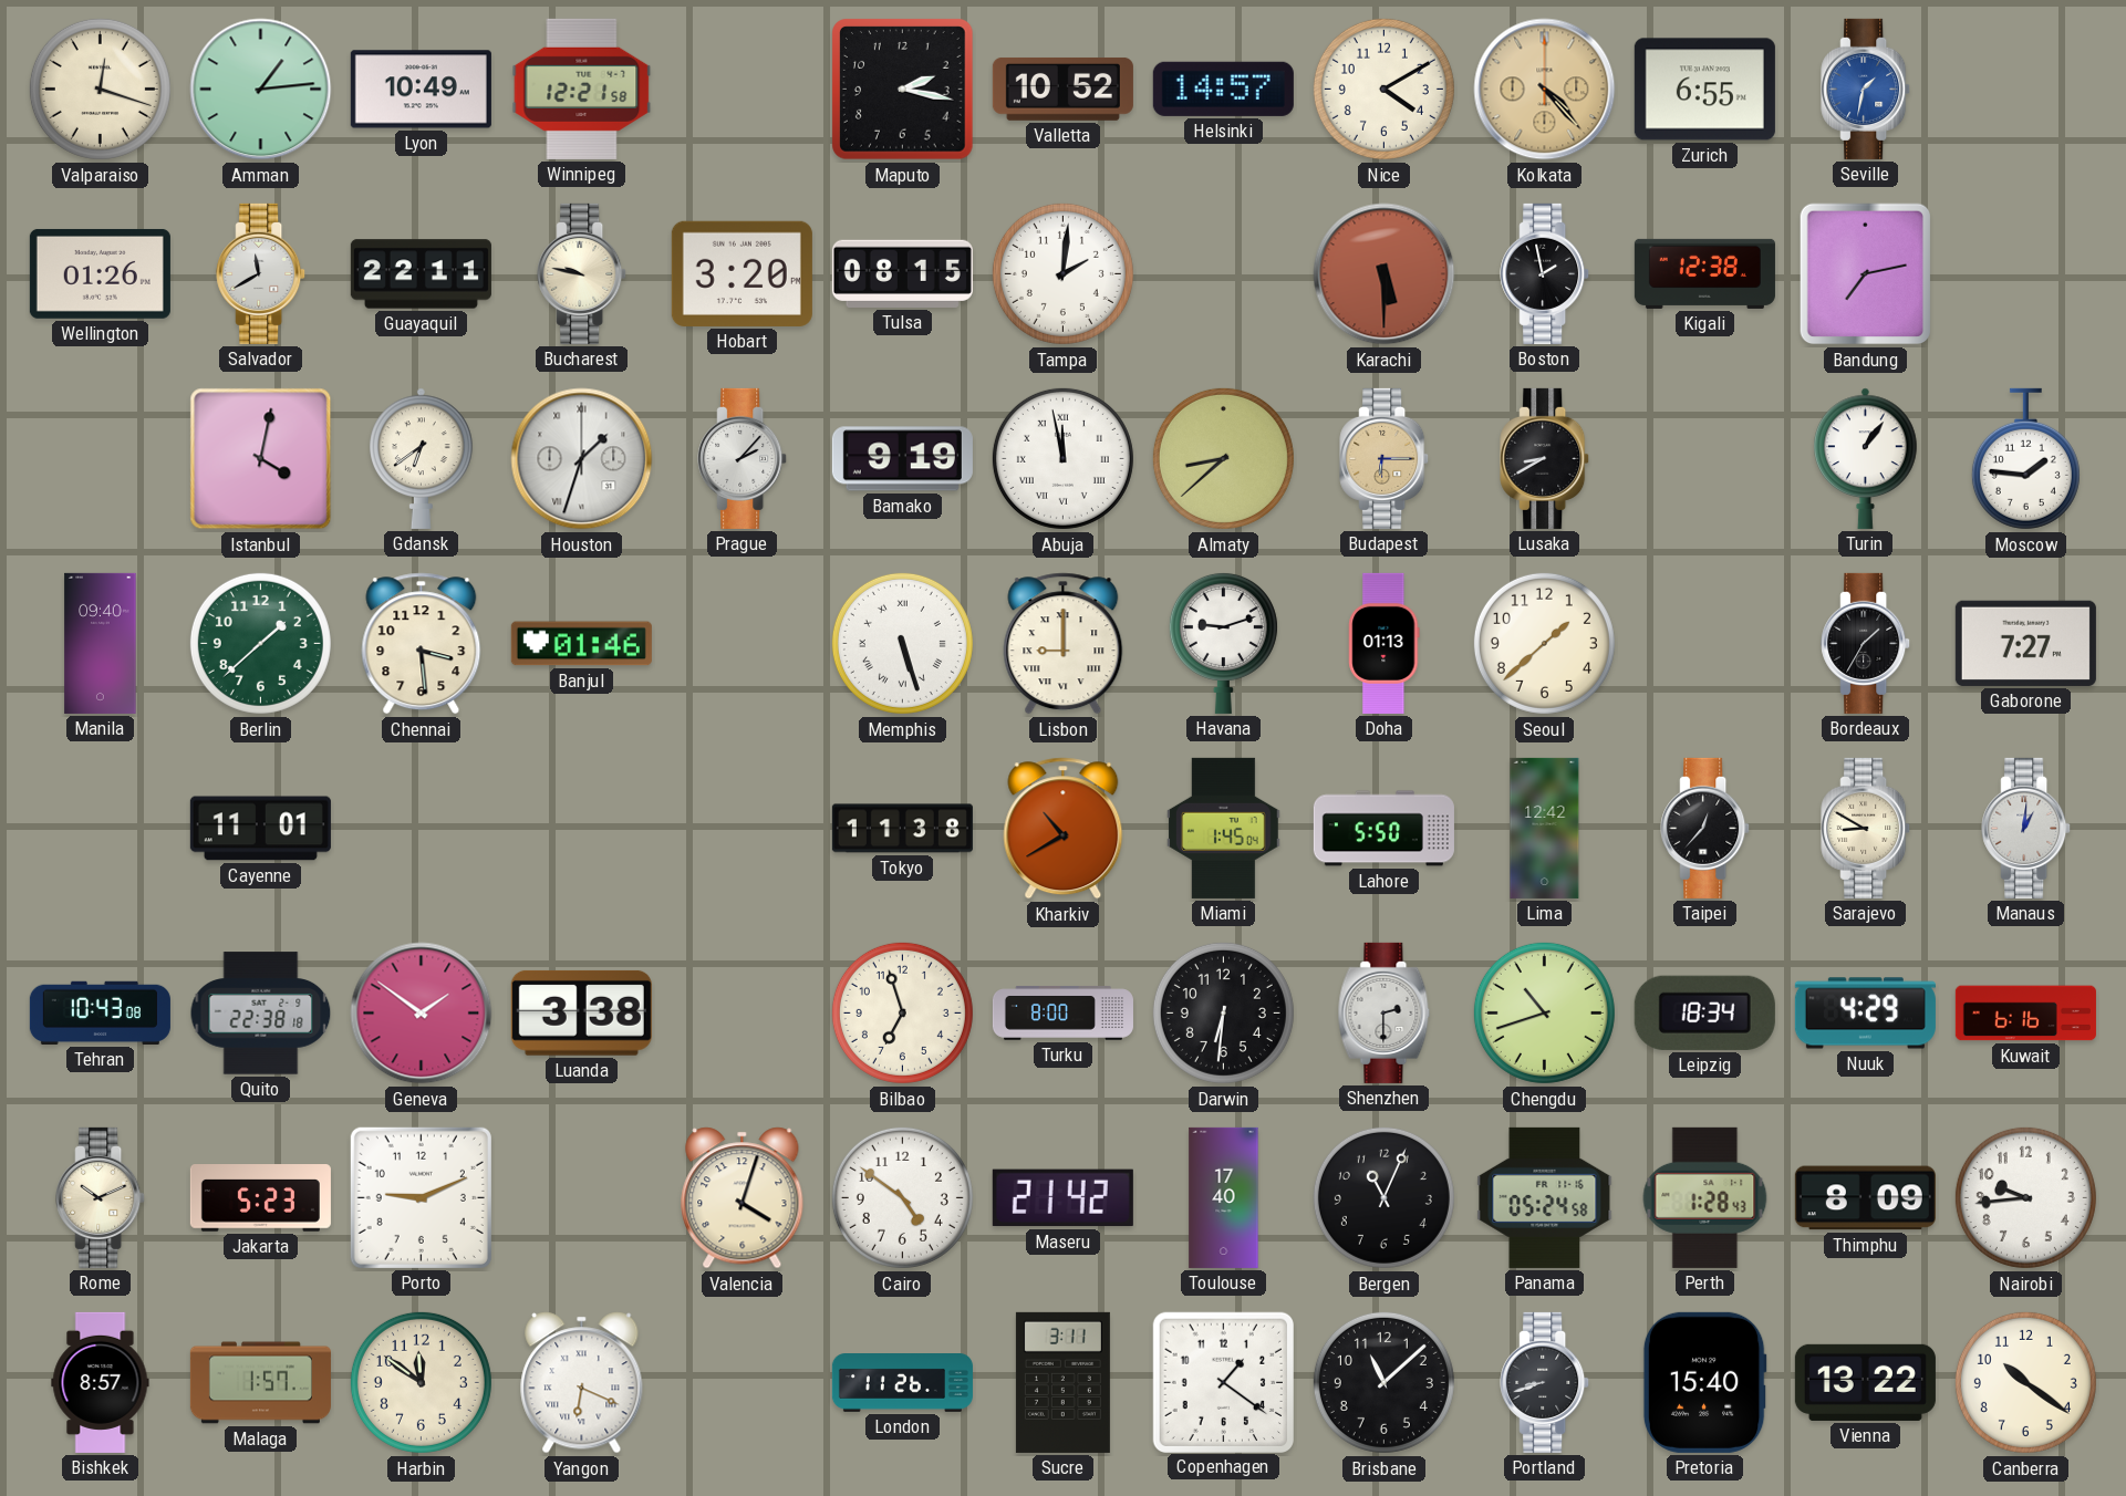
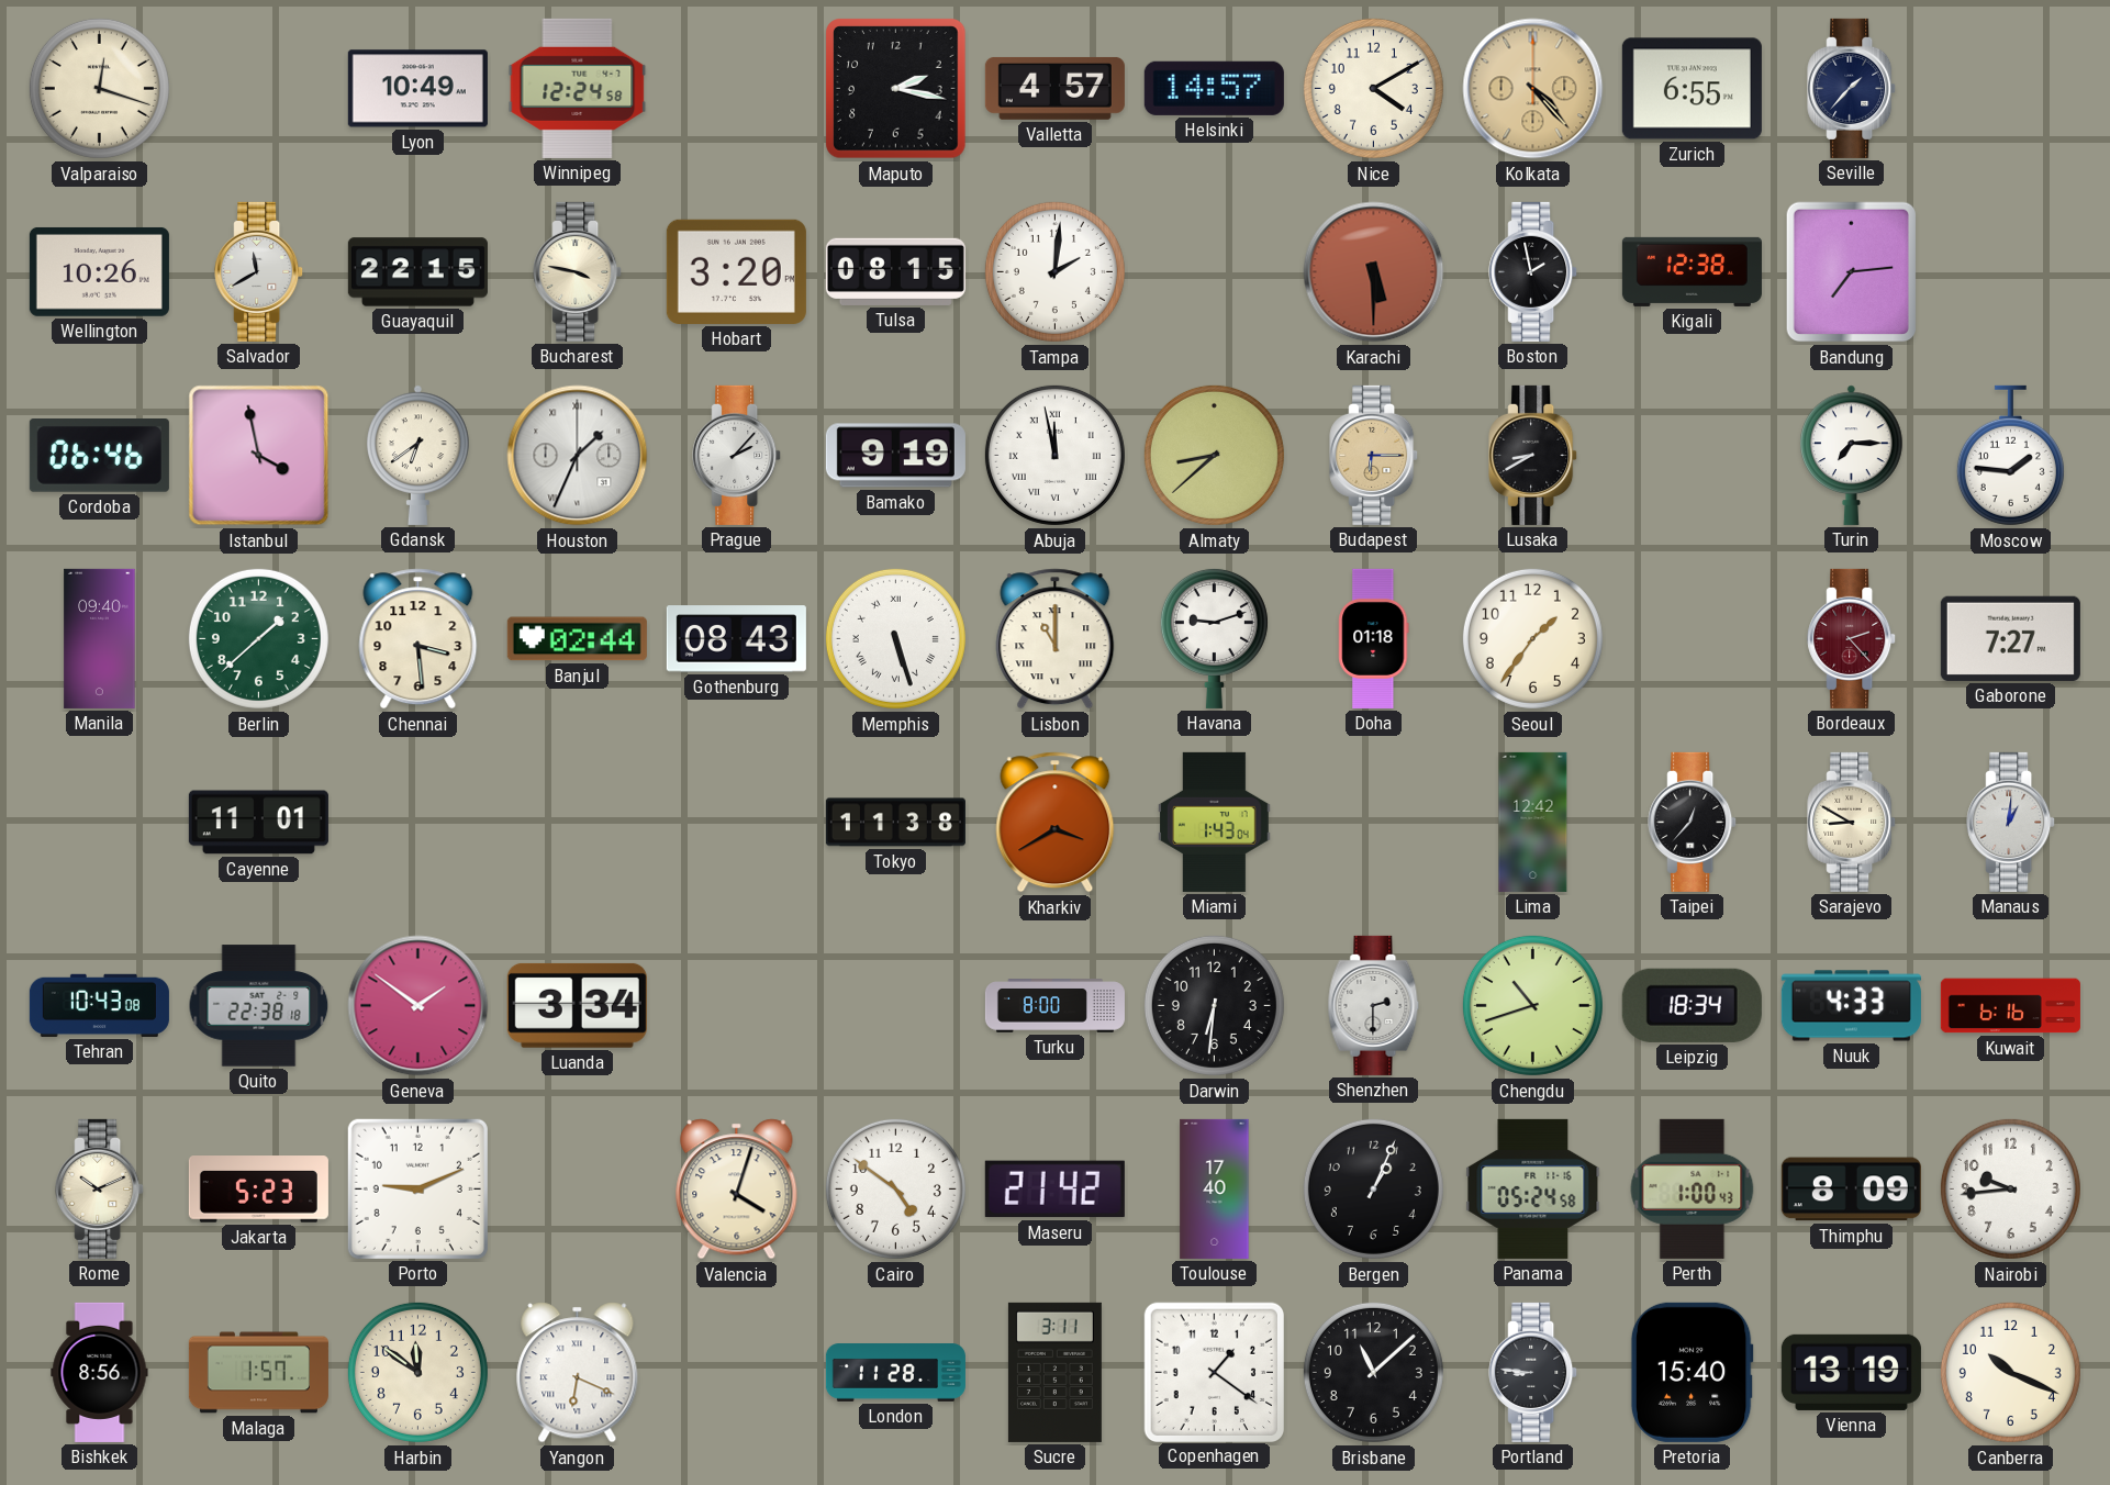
Amman: 1:14 -> none (261, 90)
Winnipeg: 12:21 -> 12:24 (578, 88)
Valletta: 10:52 -> 4:57 (1054, 89)
Seville: 1:32 -> 1:37 (1852, 88)
Seville dial: blue -> navy (1852, 88)
Wellington: 01:26 -> 10:26 (99, 271)
Guayaquil: 22:11 -> 22:15 (417, 272)
Bucharest: 9:47 -> 3:47 (578, 271)
Bandung: 7:13 -> 7:14 (1852, 272)
Cordoba: none -> 06:46 (99, 456)
Istanbul: 4:02 -> 3:58 (259, 456)
Houston: 1:33 -> 1:34 (578, 456)
Turin: 1:06 -> 7:15 (1852, 455)
Banjul: 01:46 -> 02:44 (577, 639)
Gothenburg: none -> 08:43 (736, 639)
Lisbon: 9:00 -> 11:00 (1056, 639)
Doha: 01:13 -> 01:18 (1374, 638)
Seoul: 1:38 -> 1:36 (1532, 638)
Bordeaux: 1:35 -> 2:23 (1852, 638)
Bordeaux dial: black -> burgundy (1852, 638)
Kharkiv: 10:40 -> 3:40 (1056, 823)
Miami: 1:45 -> 1:43 (1215, 822)
Lahore: 5:50 -> none (1383, 829)
Luanda: 3:38 -> 3:34 (577, 1005)
Bilbao: 6:57 -> none (902, 1012)
Nuuk: 4:29 -> 4:33 (1851, 1006)
Bergen: 11:04 -> 1:04 (1373, 1188)
Perth: 1:28 -> 1:00 (1693, 1188)
Bishkek: 8:57 -> 8:56 (100, 1372)
London: 11:26 -> 11:28 (895, 1373)
Portland: 8:42 -> 8:46 (1533, 1372)
Vienna: 13:22 -> 13:19 (1851, 1372)
Canberra: 10:21 -> 10:19 (2010, 1372)
